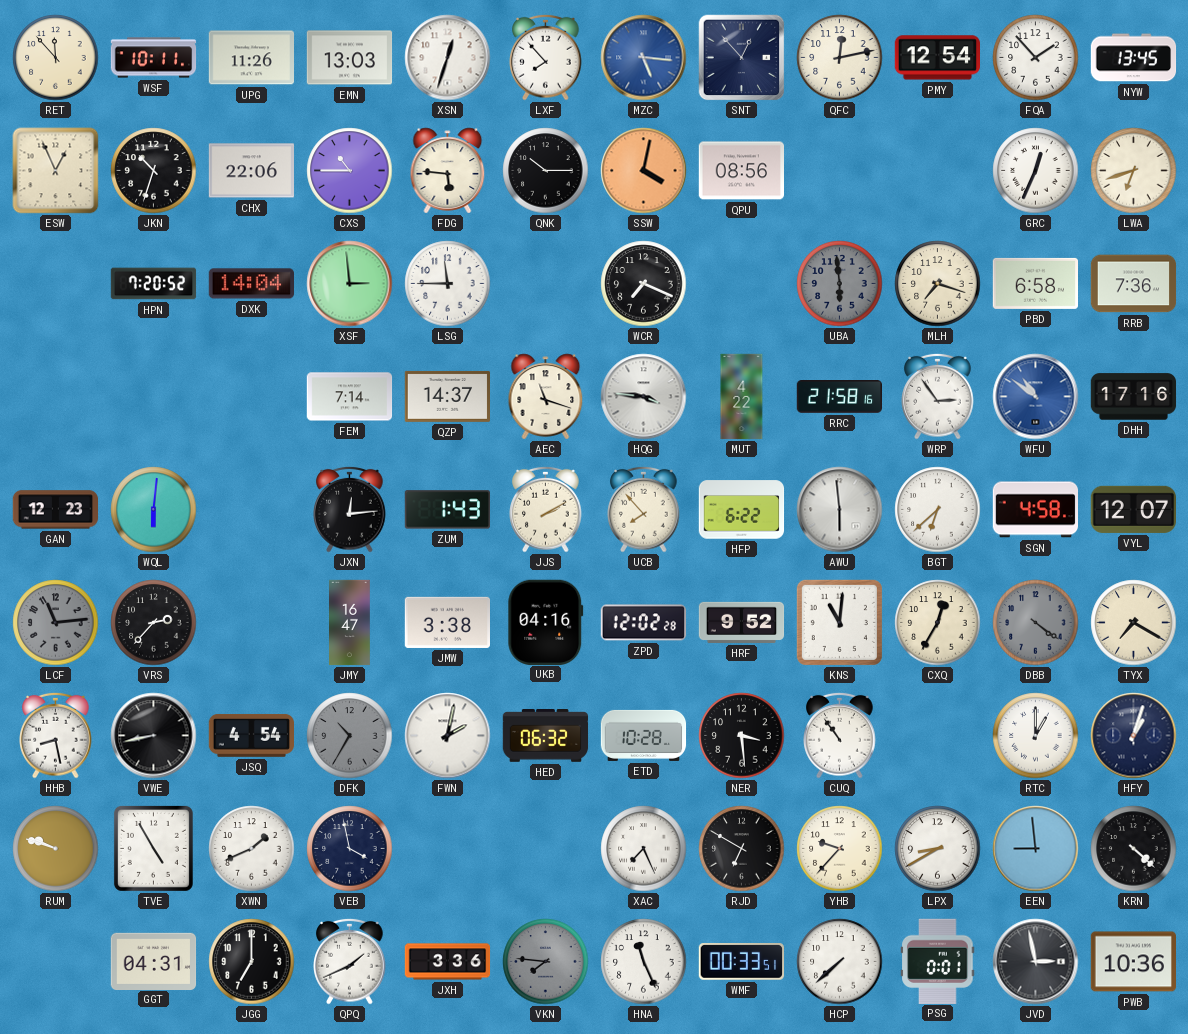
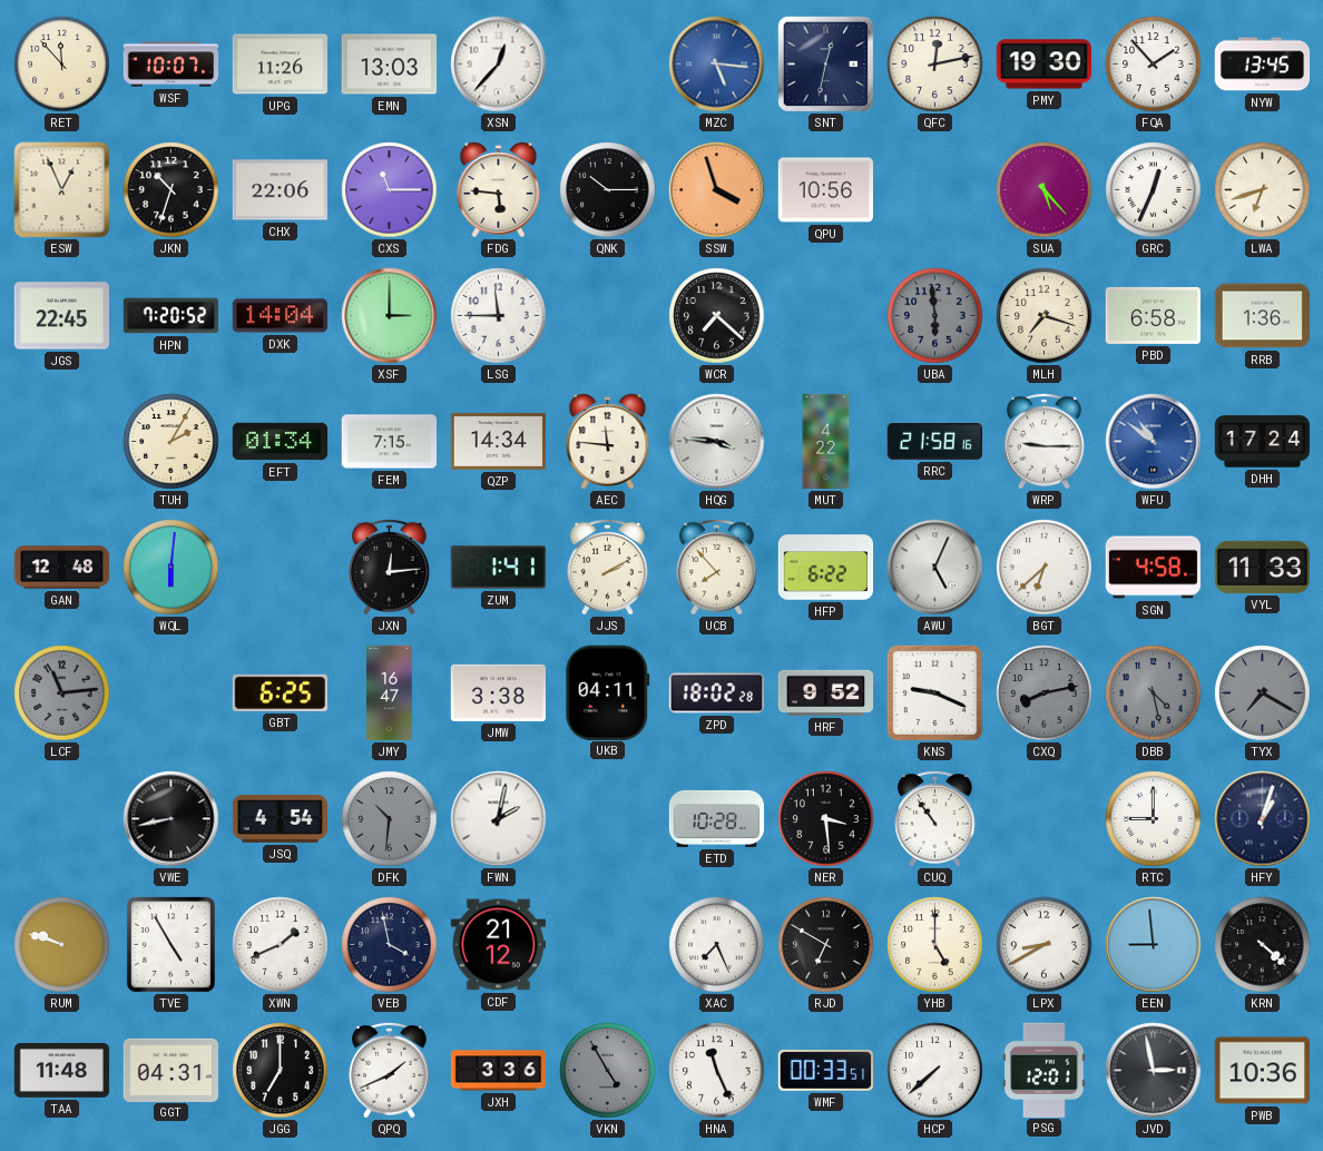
WSF: 10:11 -> 10:07 (171, 65)
XSN: 12:33 -> 12:37 (499, 65)
LXF: 7:53 -> none (546, 57)
SNT: 12:53 -> 12:32 (826, 65)
PMY: 12:54 -> 19:30 (1043, 65)
CXS: 10:45 -> 11:15 (390, 190)
SSW: 4:02 -> 3:57 (717, 190)
QPU: 08:56 -> 10:56 (825, 190)
SUA: none -> 5:23 (1045, 190)
JGS: none -> 22:45 (62, 316)
XSF: 2:59 -> 3:00 (390, 316)
WCR: 7:19 -> 7:22 (717, 316)
RRB: 7:36 -> 1:36 (1263, 316)
TUH: none -> 2:05 (171, 442)
EFT: none -> 01:34 (281, 442)
FEM: 7:14 -> 7:15 (390, 442)
QZP: 14:37 -> 14:34 (498, 441)
AEC: 11:18 -> 11:46 (608, 442)
WRP: 2:54 -> 9:15 (1045, 441)
DHH: 17:16 -> 17:24 (1263, 442)
GAN: 12:23 -> 12:48 (62, 568)
ZUM: 1:43 -> 1:41 (498, 568)
AWU: 5:59 -> 5:04 (935, 568)
VYL: 12:07 -> 11:33 (1262, 567)
VRS: 2:37 -> none (154, 623)
GBT: none -> 6:25 (280, 692)
UKB: 04:16 -> 04:11 (608, 692)
ZPD: 12:02 -> 18:02 (717, 693)
KNS: 11:01 -> 9:19 (934, 692)
CXQ: 12:35 -> 8:13 (1045, 693)
CXQ dial: cream -> grey (1045, 693)
DBB: 4:21 -> 4:28 (1154, 693)
TYX dial: cream -> grey (1263, 693)
HHB: 8:28 -> none (56, 735)
DFK: 10:35 -> 10:31 (390, 819)
HED: 06:32 -> none (546, 736)
RTC: 1:00 -> 9:00 (1154, 819)
CDF: none -> 21:12 (498, 945)
YHB: 9:37 -> 5:00 (935, 945)
TAA: none -> 11:48 (62, 1071)
VKN: 7:46 -> 4:55 (608, 1071)
PSG: 0:01 -> 12:01 (1045, 1070)
